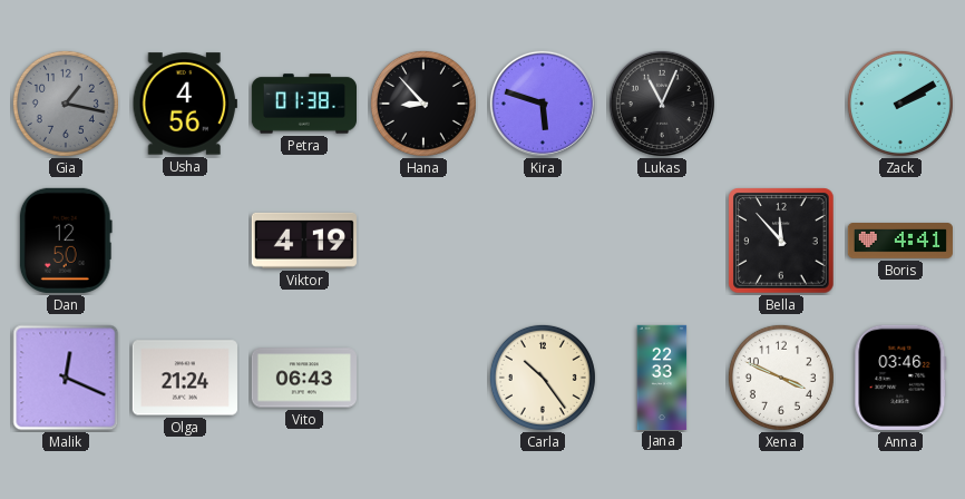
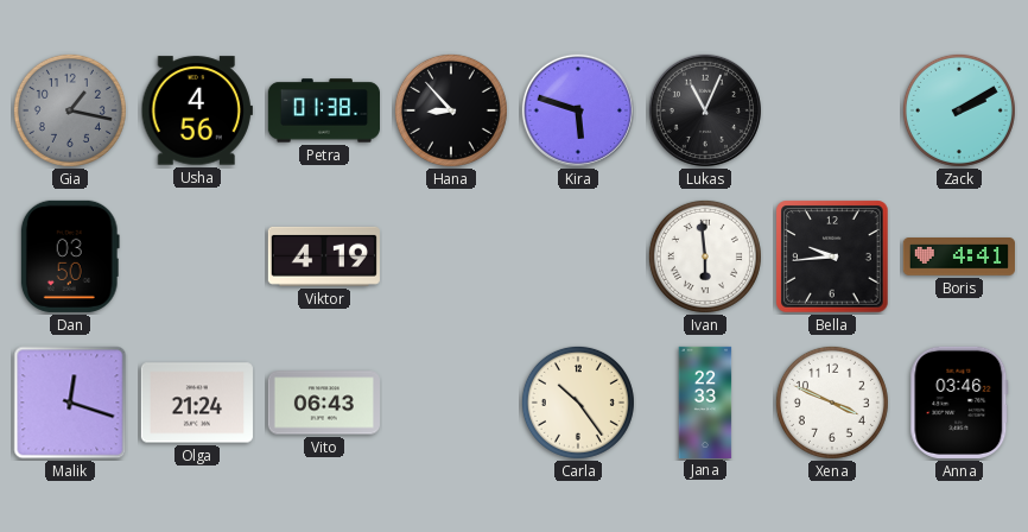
Dan: 12:50 -> 03:50 (70, 256)
Ivan: none -> 5:59 (705, 256)
Bella: 11:53 -> 9:44 (832, 256)
Malik: 12:19 -> 12:18 (70, 403)
